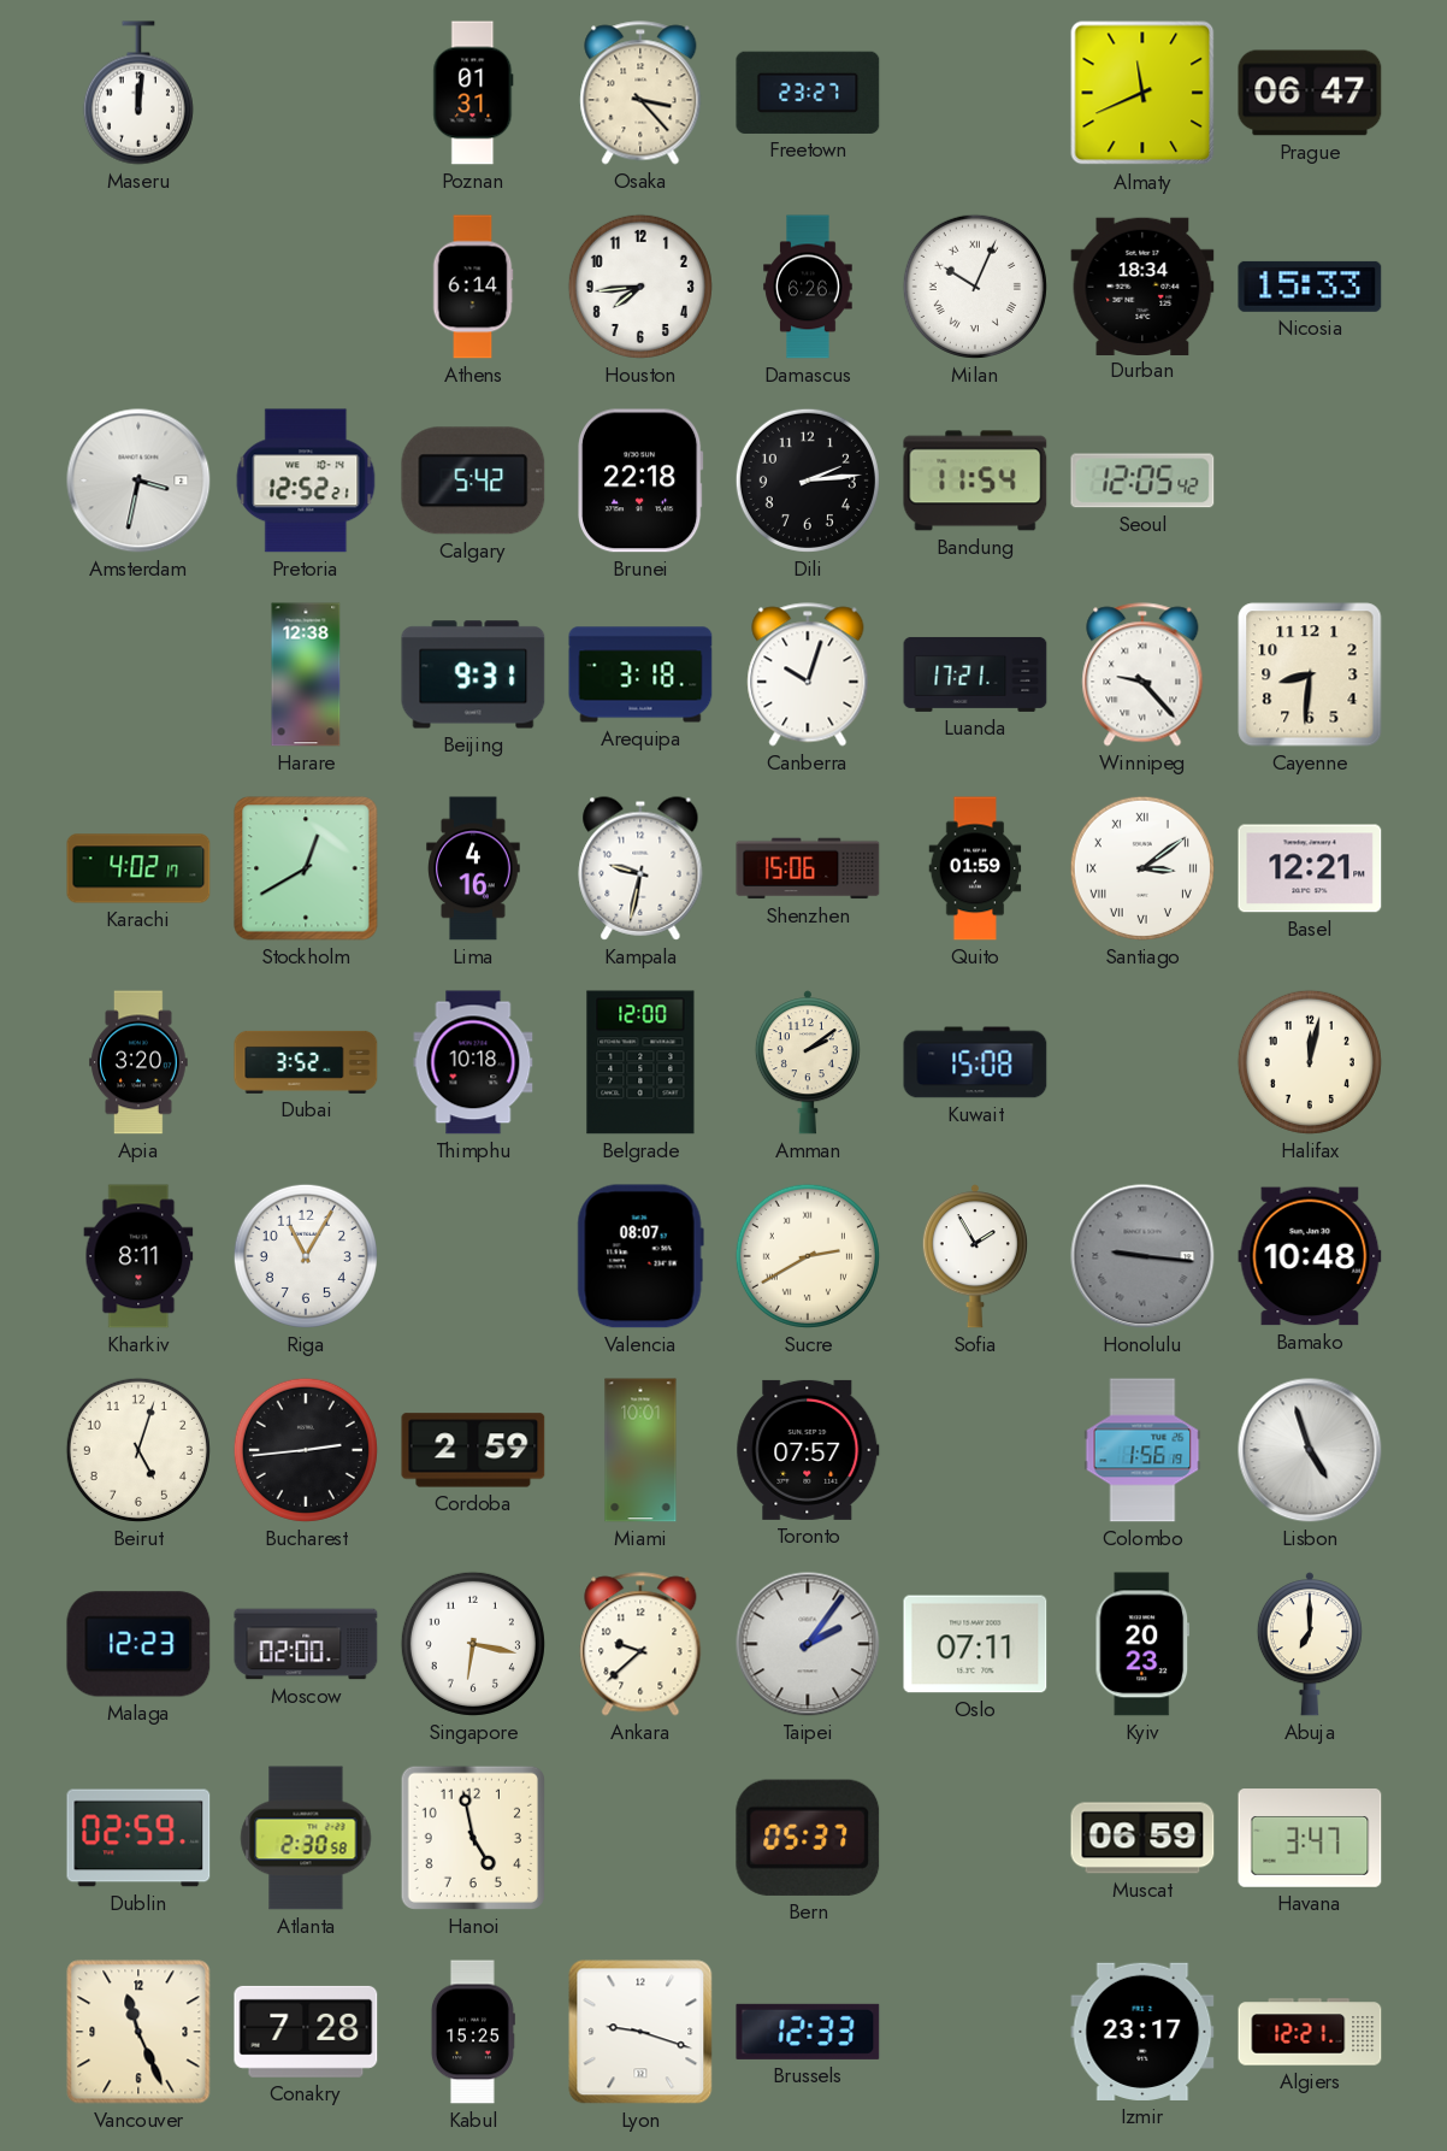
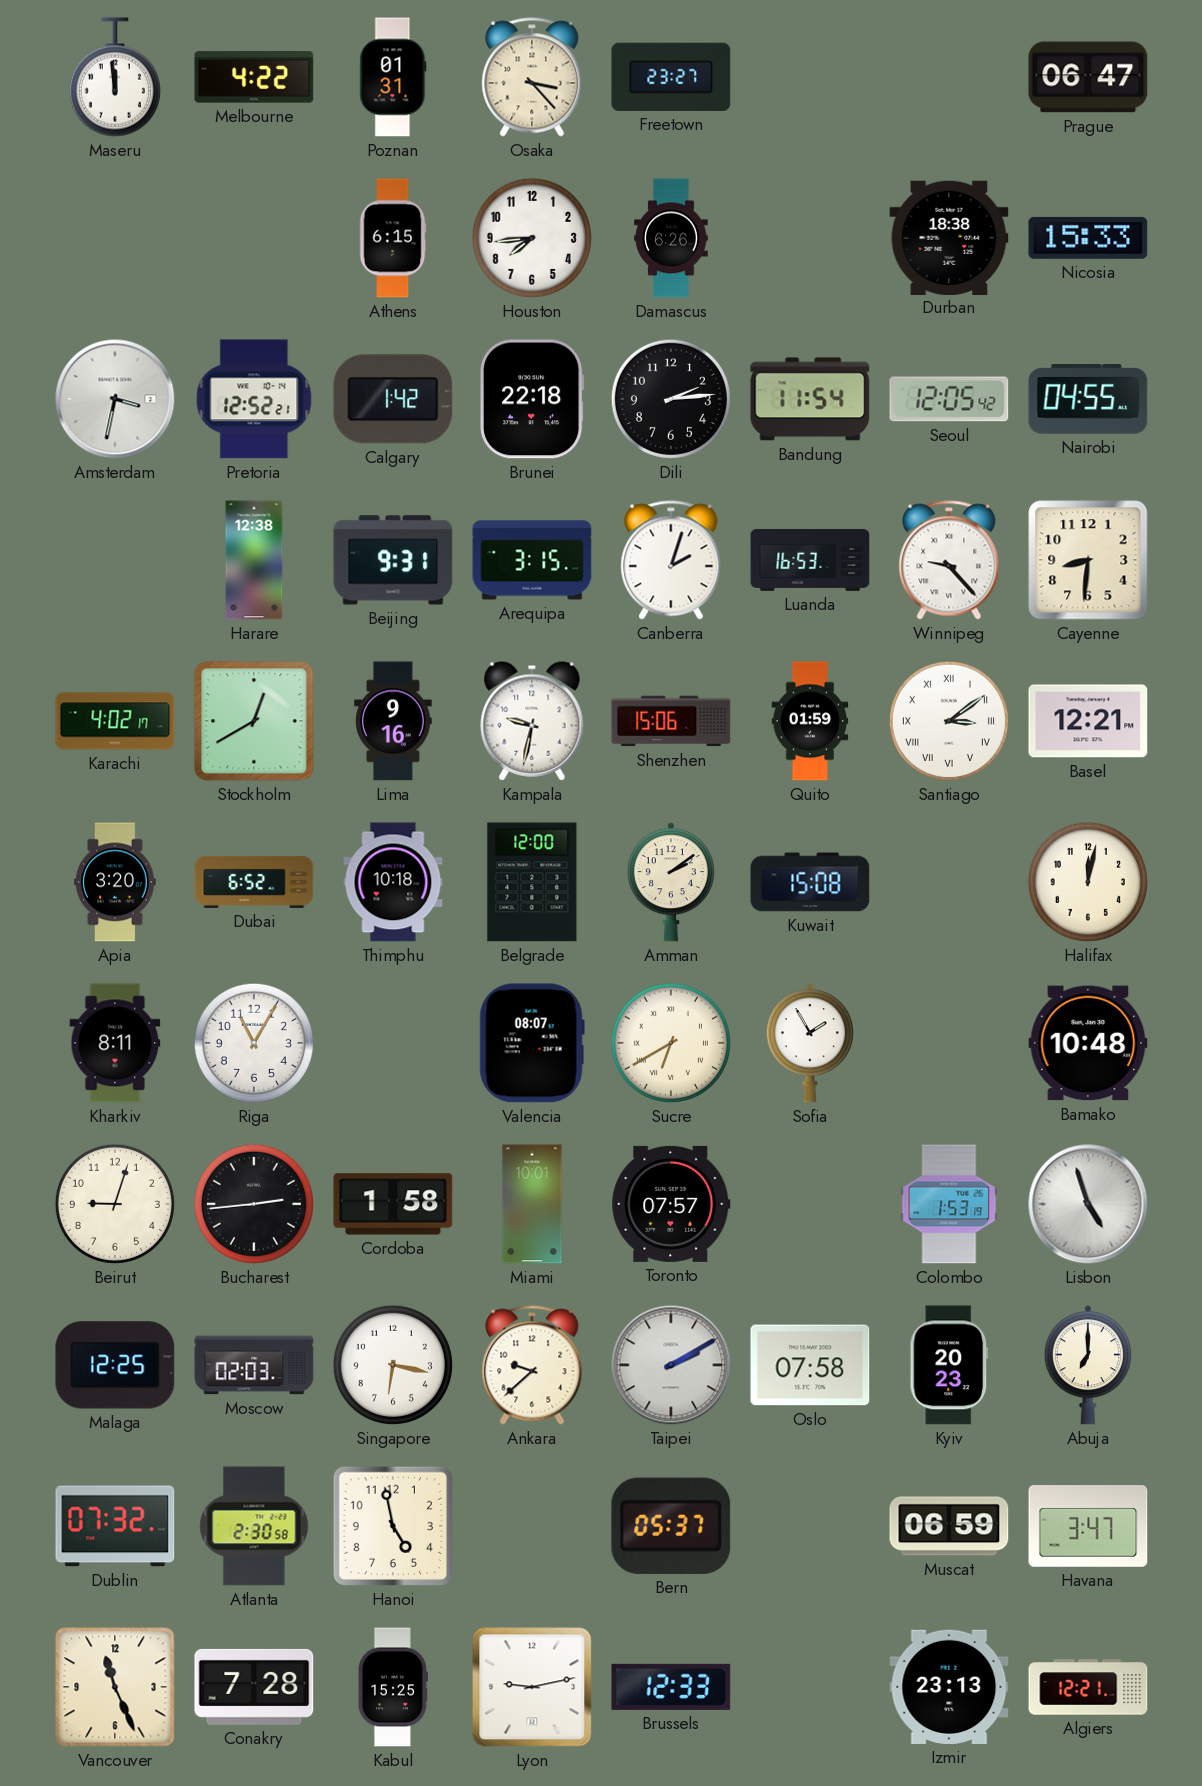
Maseru: 12:01 -> 11:59 (115, 77)
Melbourne: none -> 4:22 (254, 77)
Almaty: 11:41 -> none (1142, 93)
Athens: 6:14 -> 6:15 (393, 238)
Milan: 10:04 -> none (975, 287)
Durban: 18:34 -> 18:38 (949, 237)
Calgary: 5:42 -> 1:42 (393, 399)
Nairobi: none -> 04:55 (1088, 400)
Arequipa: 3:18 -> 3:15 (532, 560)
Canberra: 10:03 -> 2:03 (671, 560)
Luanda: 17:21 -> 16:53 (810, 560)
Lima: 4:16 -> 9:16 (393, 721)
Dubai: 3:52 -> 6:52 (254, 882)
Sucre: 2:40 -> 6:40 (671, 1043)
Honolulu: 9:16 -> none (1142, 1256)
Beirut: 5:03 -> 9:03 (115, 1204)
Cordoba: 2:59 -> 1:58 (393, 1204)
Colombo: 1:56 -> 1:53 (949, 1204)
Malaga: 12:23 -> 12:25 (115, 1365)
Moscow: 02:00 -> 02:03 (254, 1365)
Taipei: 2:06 -> 2:10 (671, 1365)
Oslo: 07:11 -> 07:58 (810, 1365)
Dublin: 02:59 -> 07:32 (115, 1526)
Lyon: 9:18 -> 9:13 (532, 1687)
Izmir: 23:17 -> 23:13 (949, 1687)
